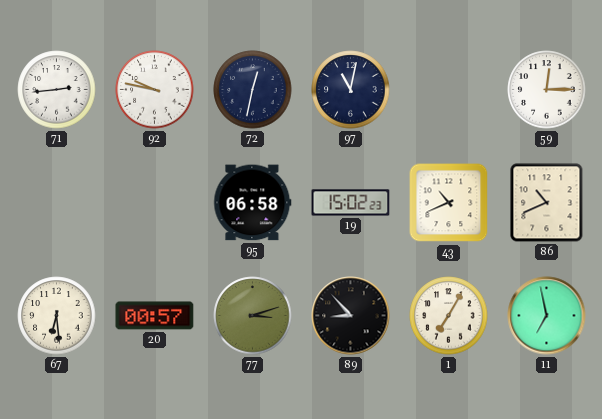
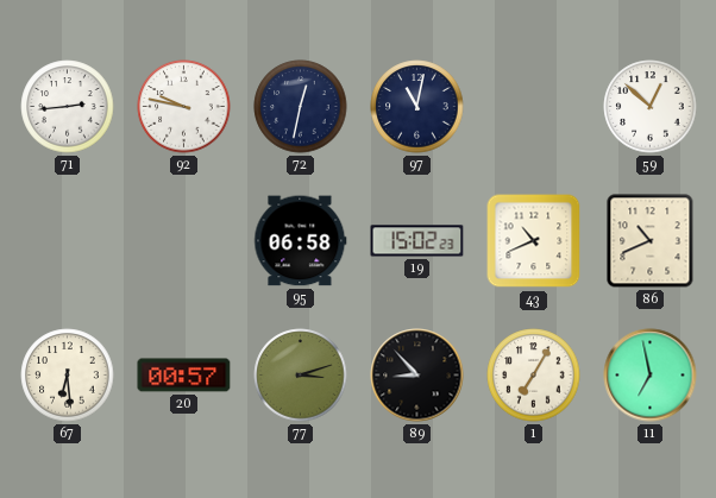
59: 12:15 -> 12:52 (651, 107)
